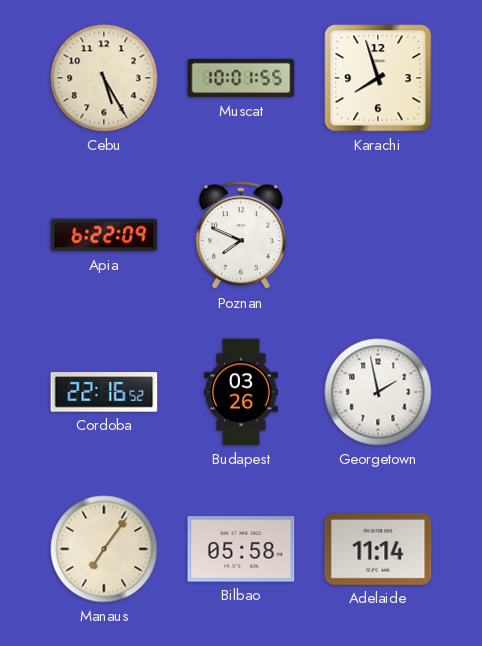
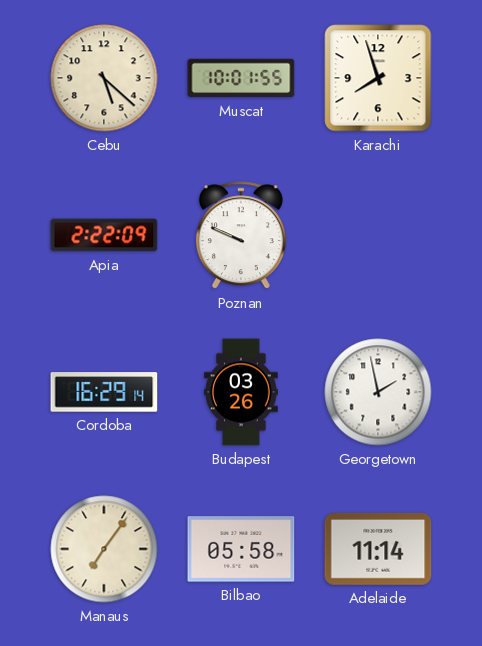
Cebu: 5:25 -> 5:22 (104, 78)
Apia: 6:22 -> 2:22 (104, 235)
Poznan: 7:49 -> 9:49 (241, 236)
Cordoba: 22:16 -> 16:29 (104, 392)
